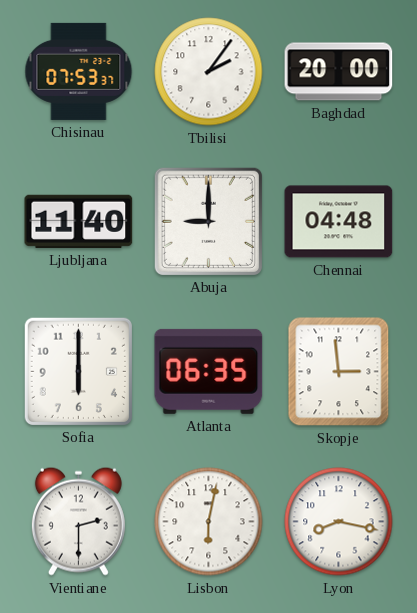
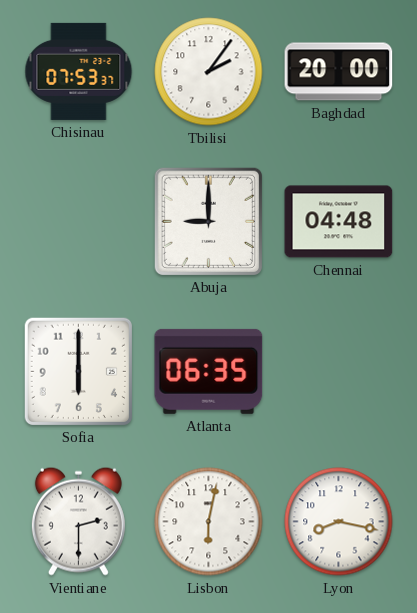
Ljubljana: 11:40 -> none (79, 221)
Skopje: 2:59 -> none (339, 372)
